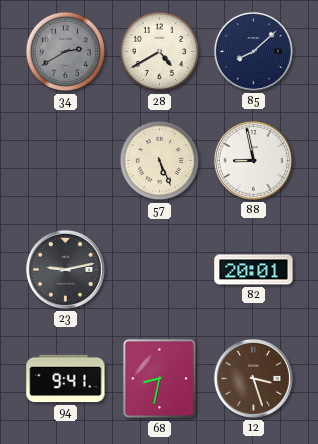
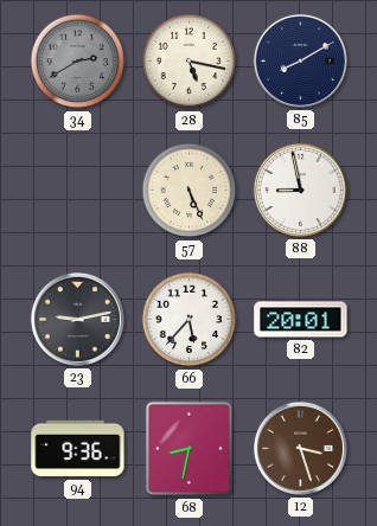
28: 4:40 -> 5:17 (190, 62)
85: 8:08 -> 8:10 (300, 60)
66: none -> 5:37 (190, 320)
94: 9:41 -> 9:36 (78, 449)
